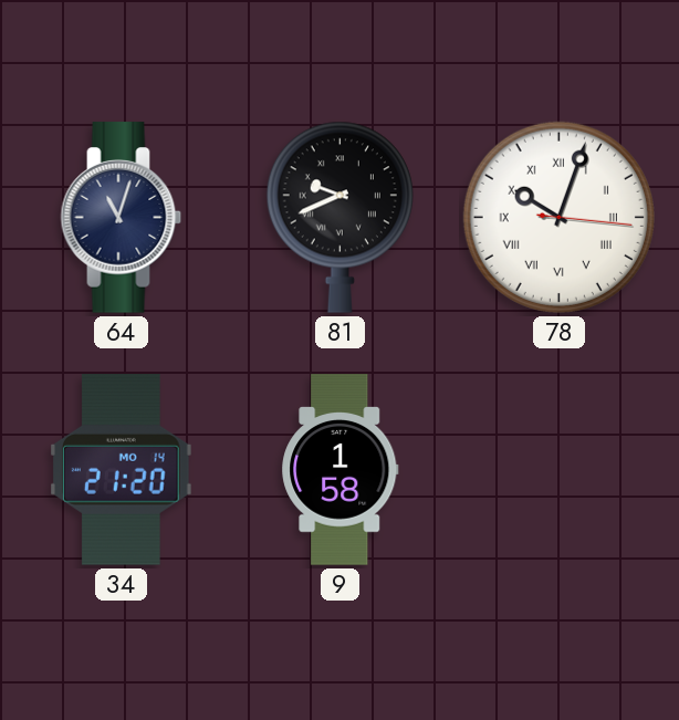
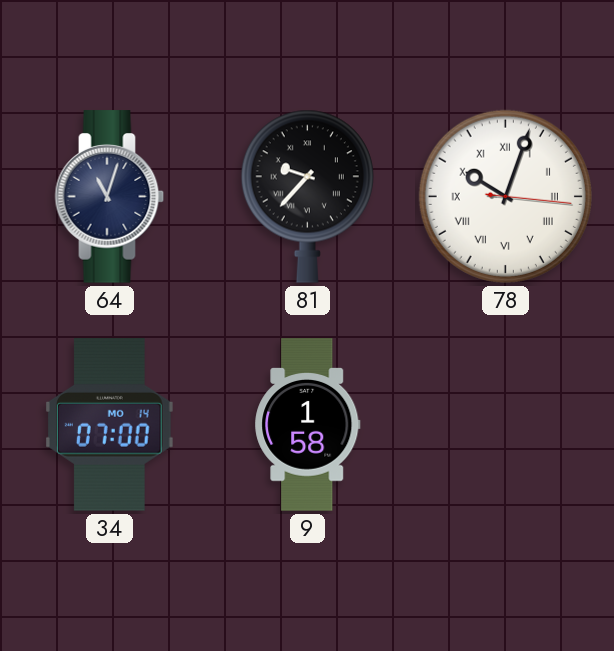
81: 9:41 -> 9:37 (307, 196)
34: 21:20 -> 07:00 (110, 425)
